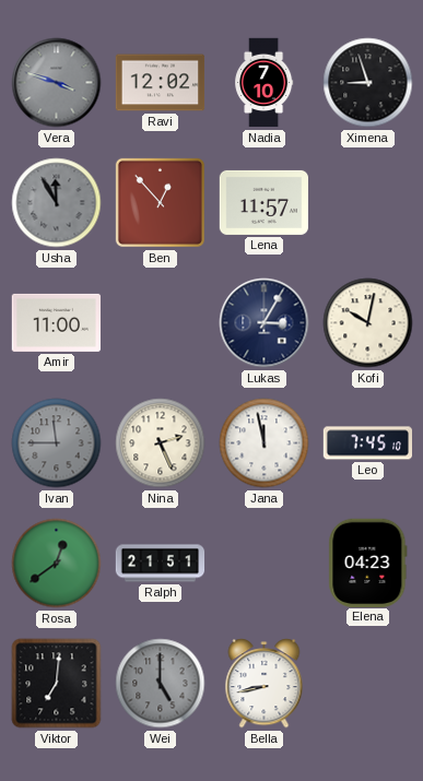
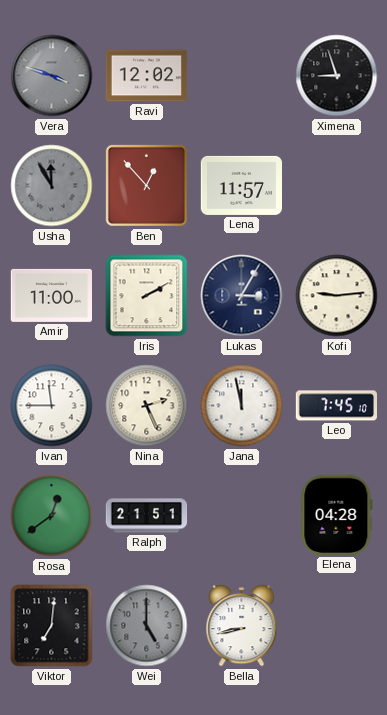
Nadia: 7:10 -> none (265, 83)
Iris: none -> 2:10 (147, 296)
Kofi: 10:02 -> 9:14 (337, 296)
Ivan dial: grey -> white (52, 406)
Elena: 04:23 -> 04:28 (337, 515)
